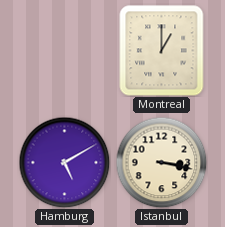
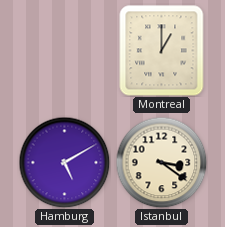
Istanbul: 3:17 -> 3:21 (161, 162)
